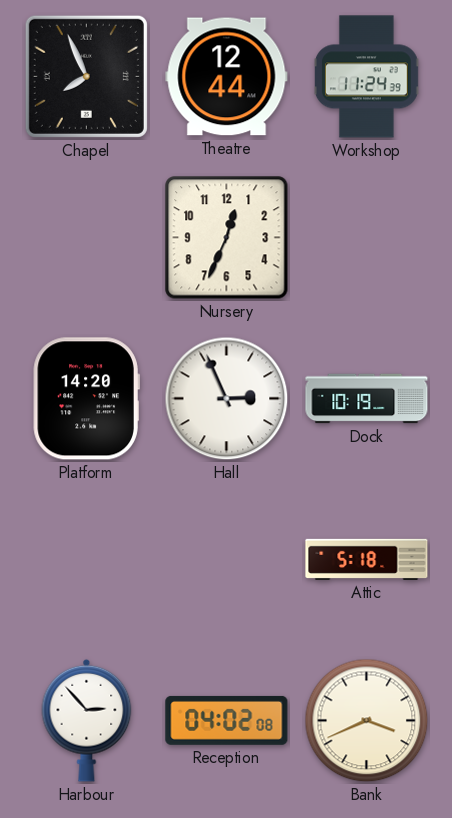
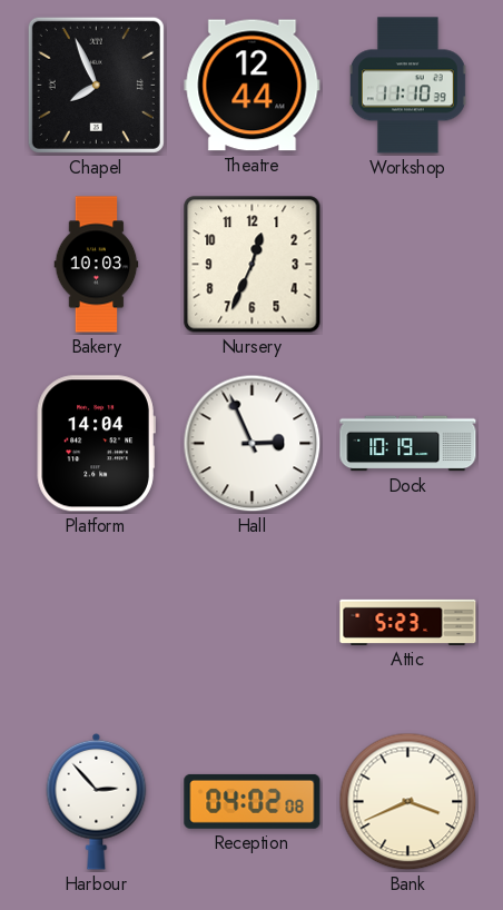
Workshop: 11:24 -> 11:10 (407, 86)
Bakery: none -> 10:03 (97, 265)
Platform: 14:20 -> 14:04 (96, 444)
Attic: 5:18 -> 5:23 (408, 622)
